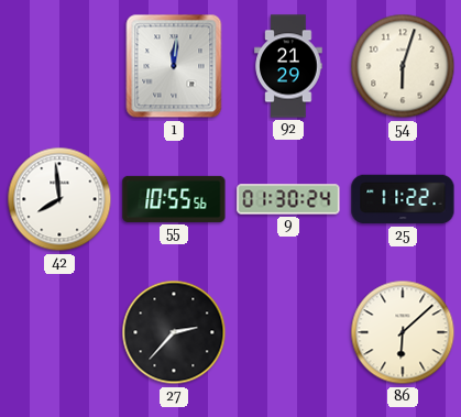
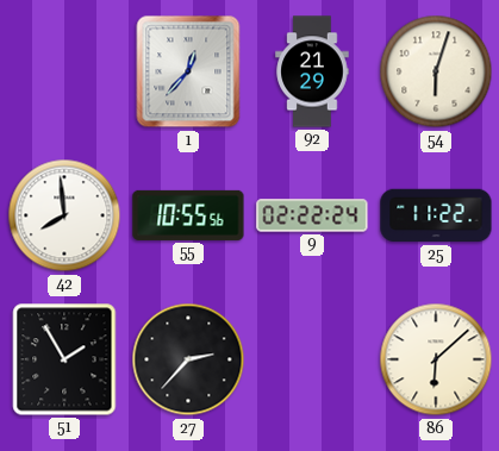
1: 12:01 -> 12:37 (188, 71)
9: 01:30 -> 02:22 (312, 215)
51: none -> 1:55 (64, 359)
